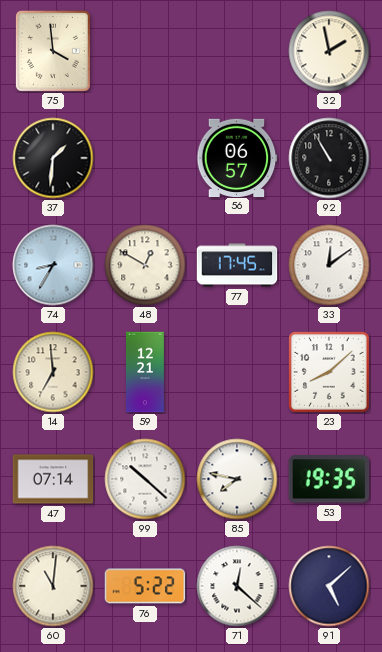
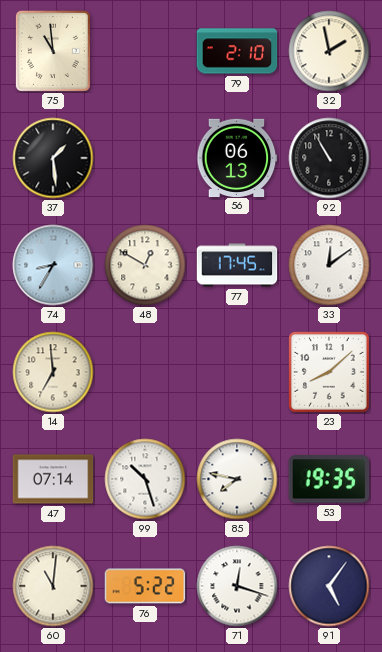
75: 3:59 -> 10:59 (53, 51)
79: none -> 2:10 (237, 51)
37: 1:31 -> 1:29 (53, 158)
56: 06:57 -> 06:13 (237, 157)
59: 12:21 -> none (146, 372)
99: 10:22 -> 10:27 (145, 479)
71: 12:22 -> 12:18 (237, 586)
91: 5:08 -> 5:06 (329, 586)
